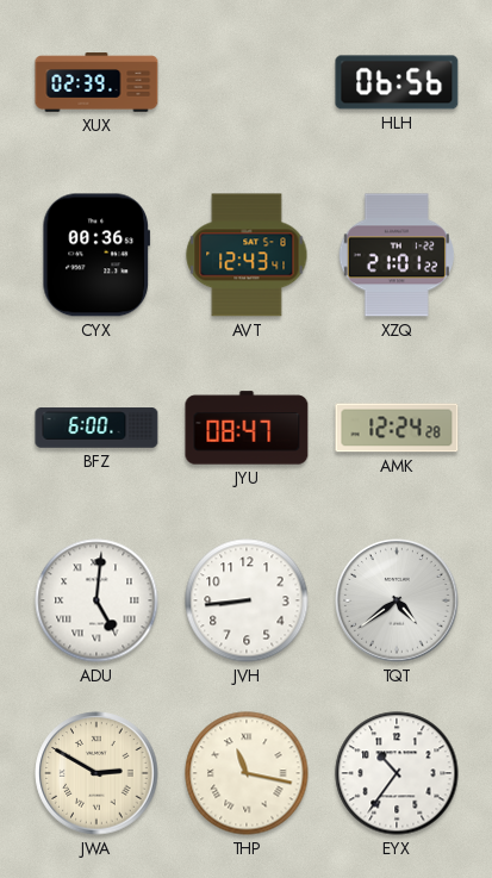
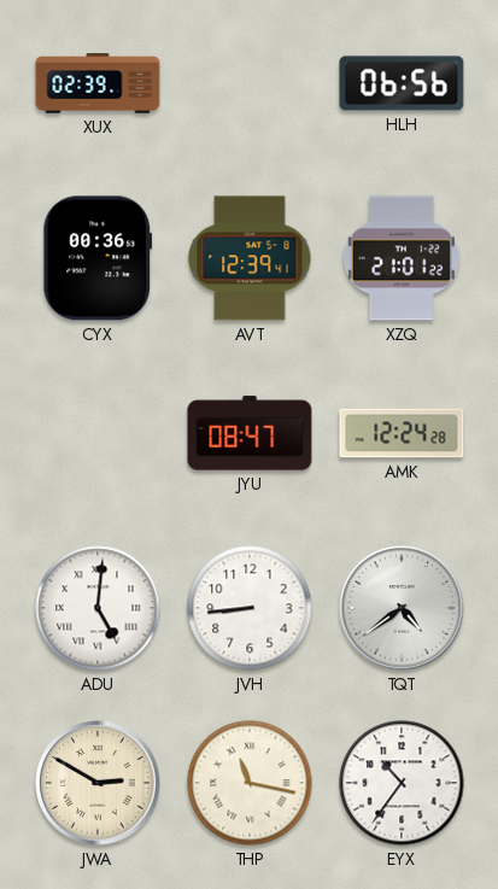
AVT: 12:43 -> 12:39 (250, 258)
BFZ: 6:00 -> none (96, 428)
